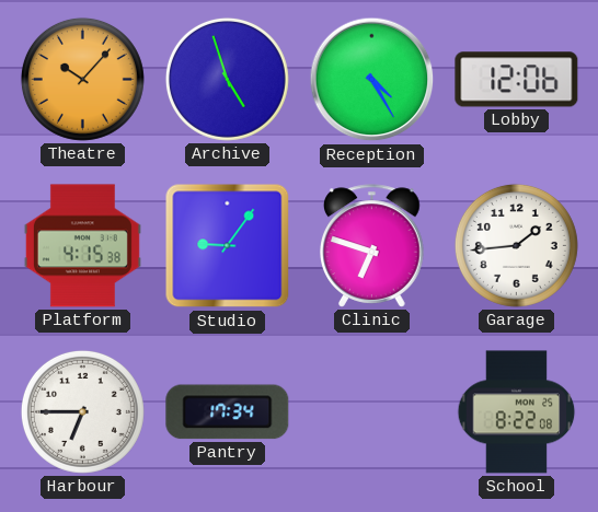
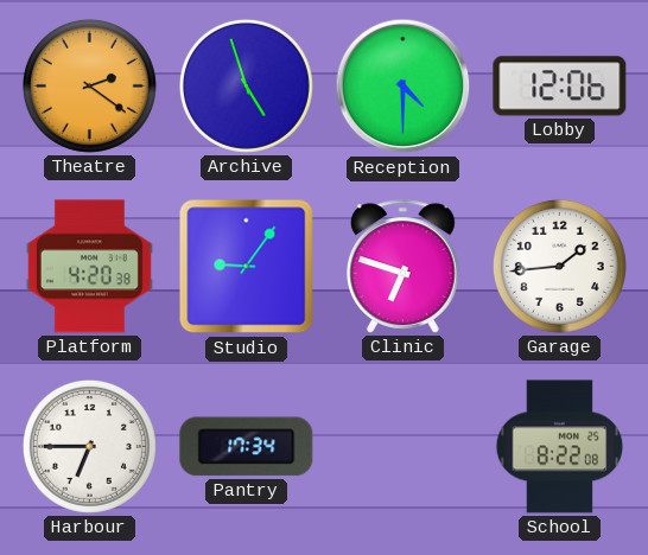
Theatre: 10:07 -> 2:21 (89, 85)
Reception: 4:25 -> 4:30 (404, 87)
Platform: 4:15 -> 4:20 (89, 267)
